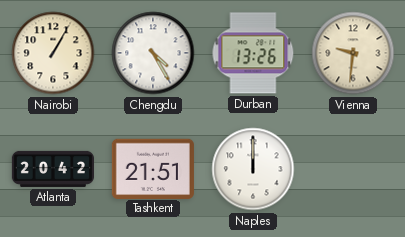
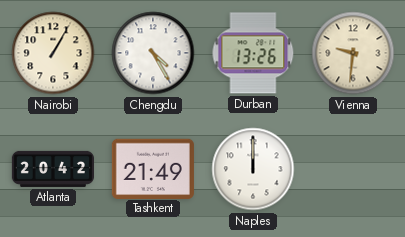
Tashkent: 21:51 -> 21:49 (153, 168)
